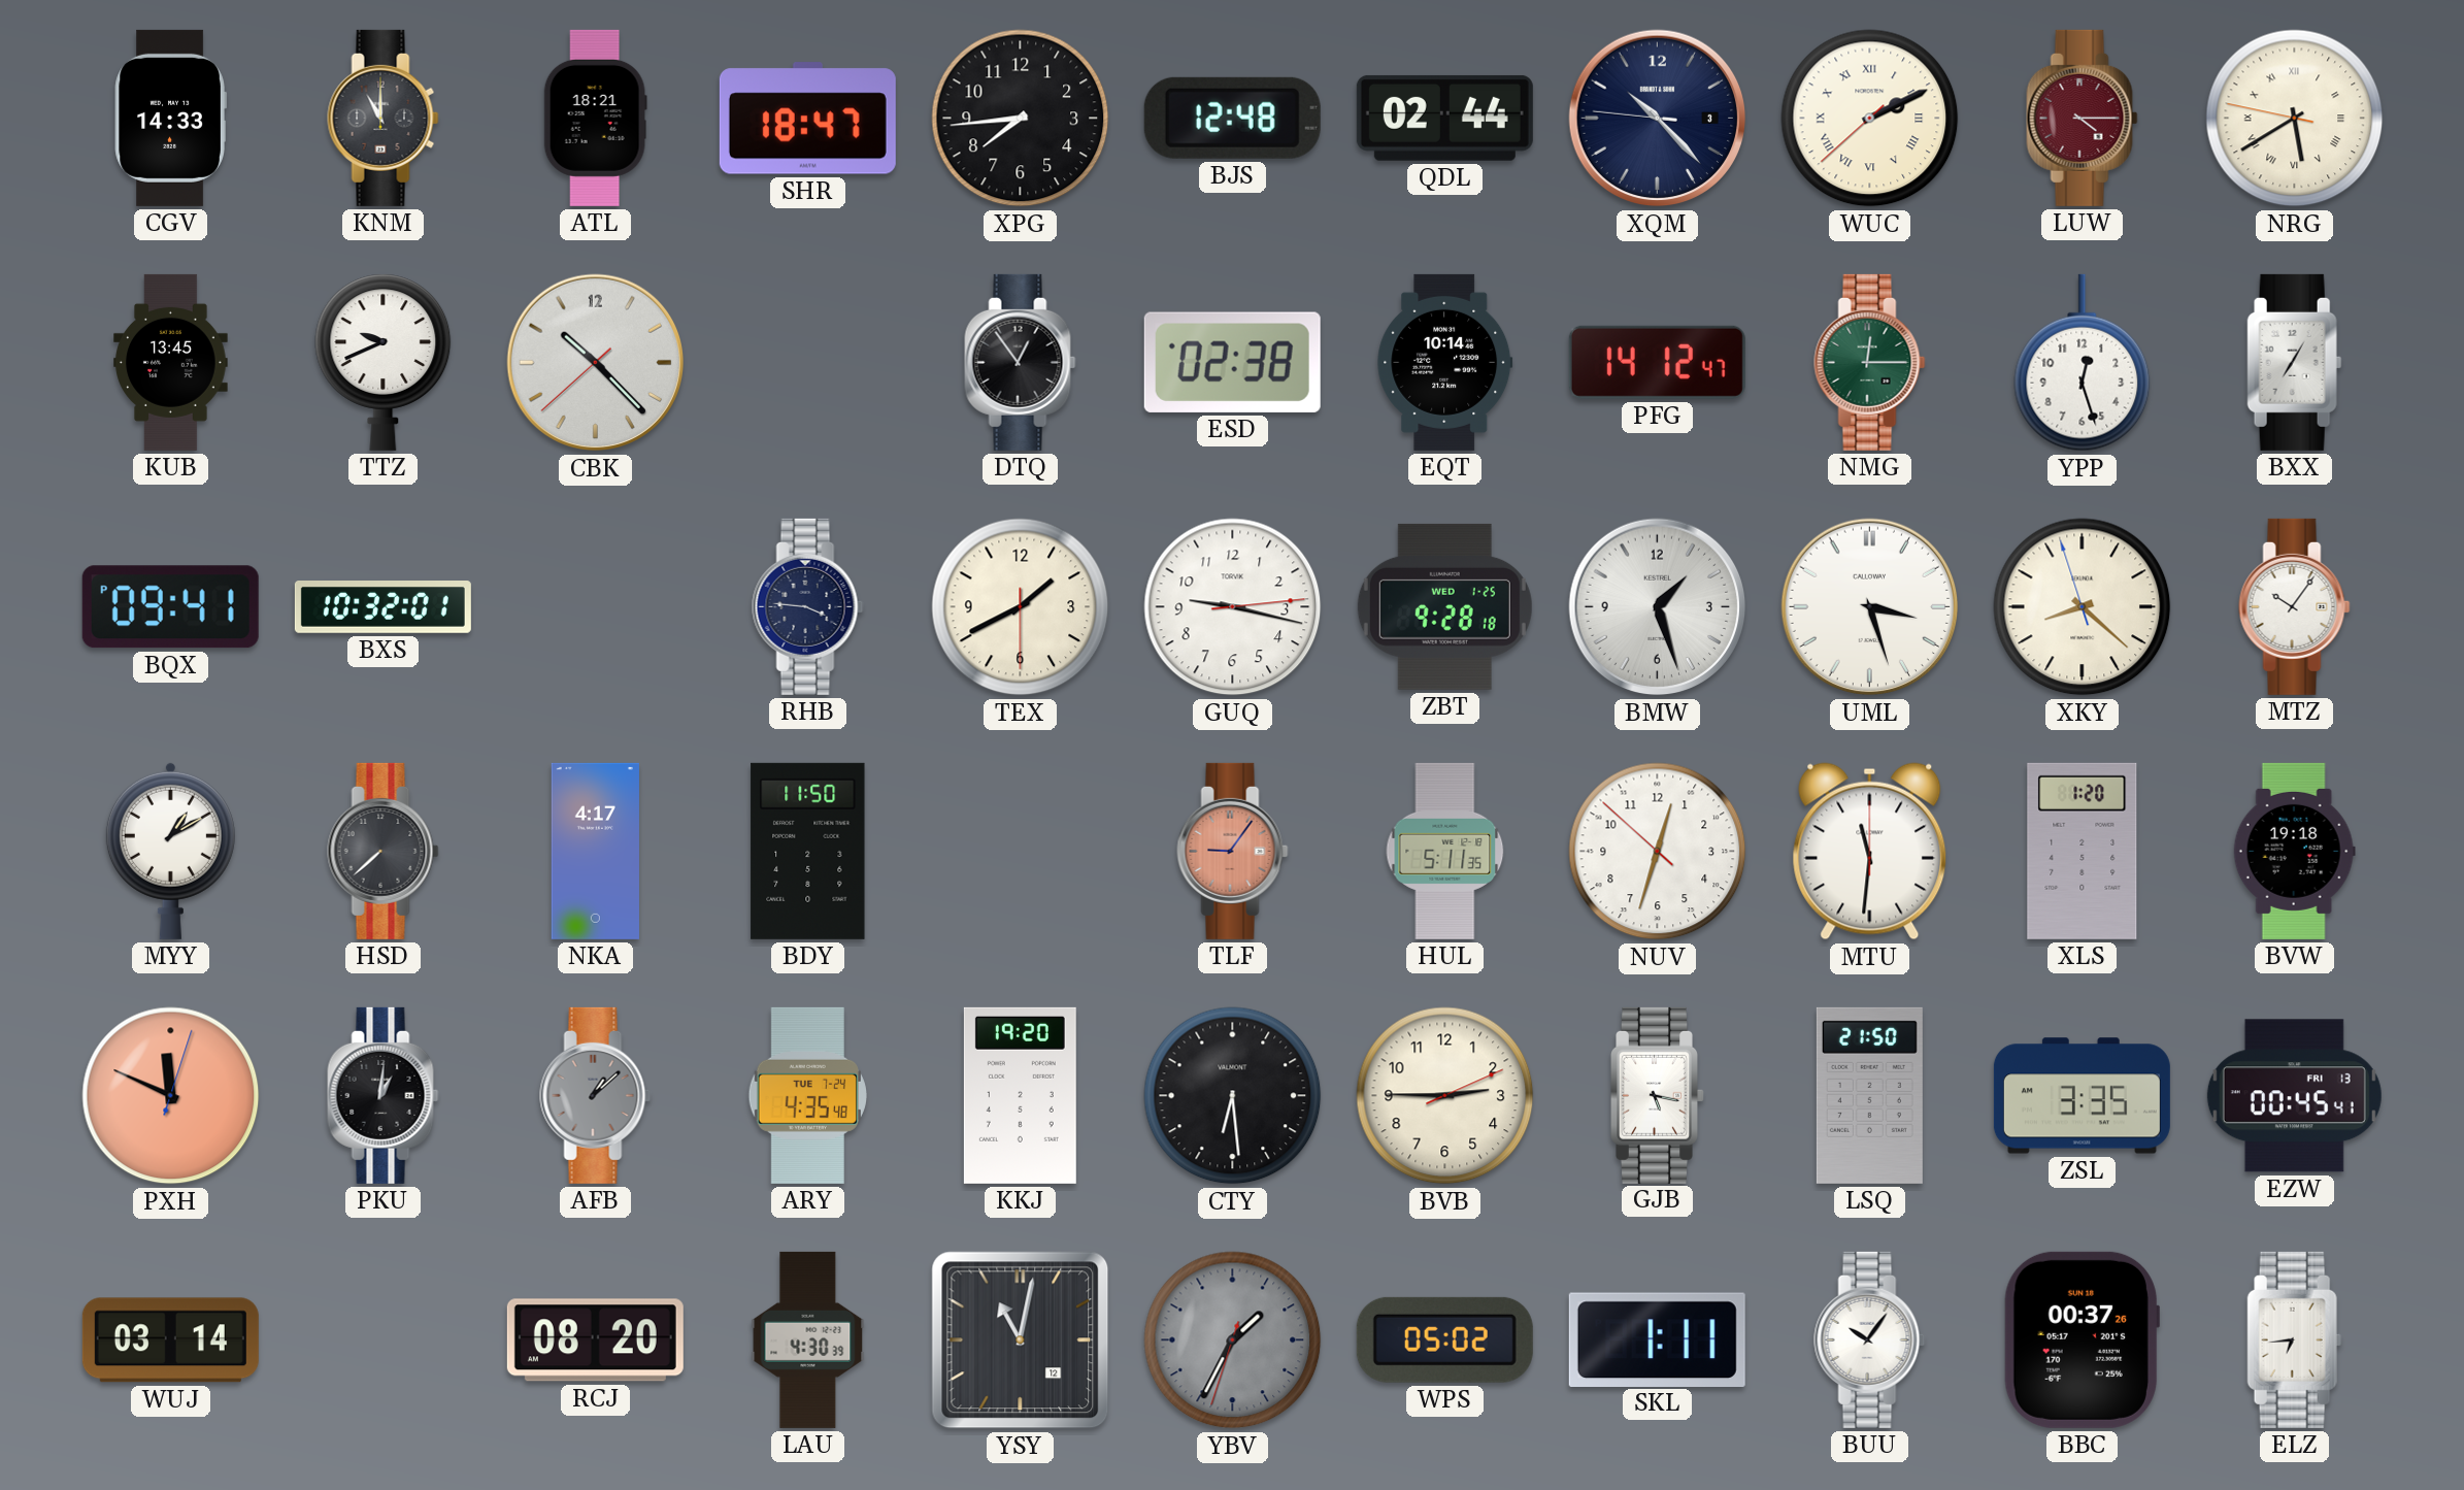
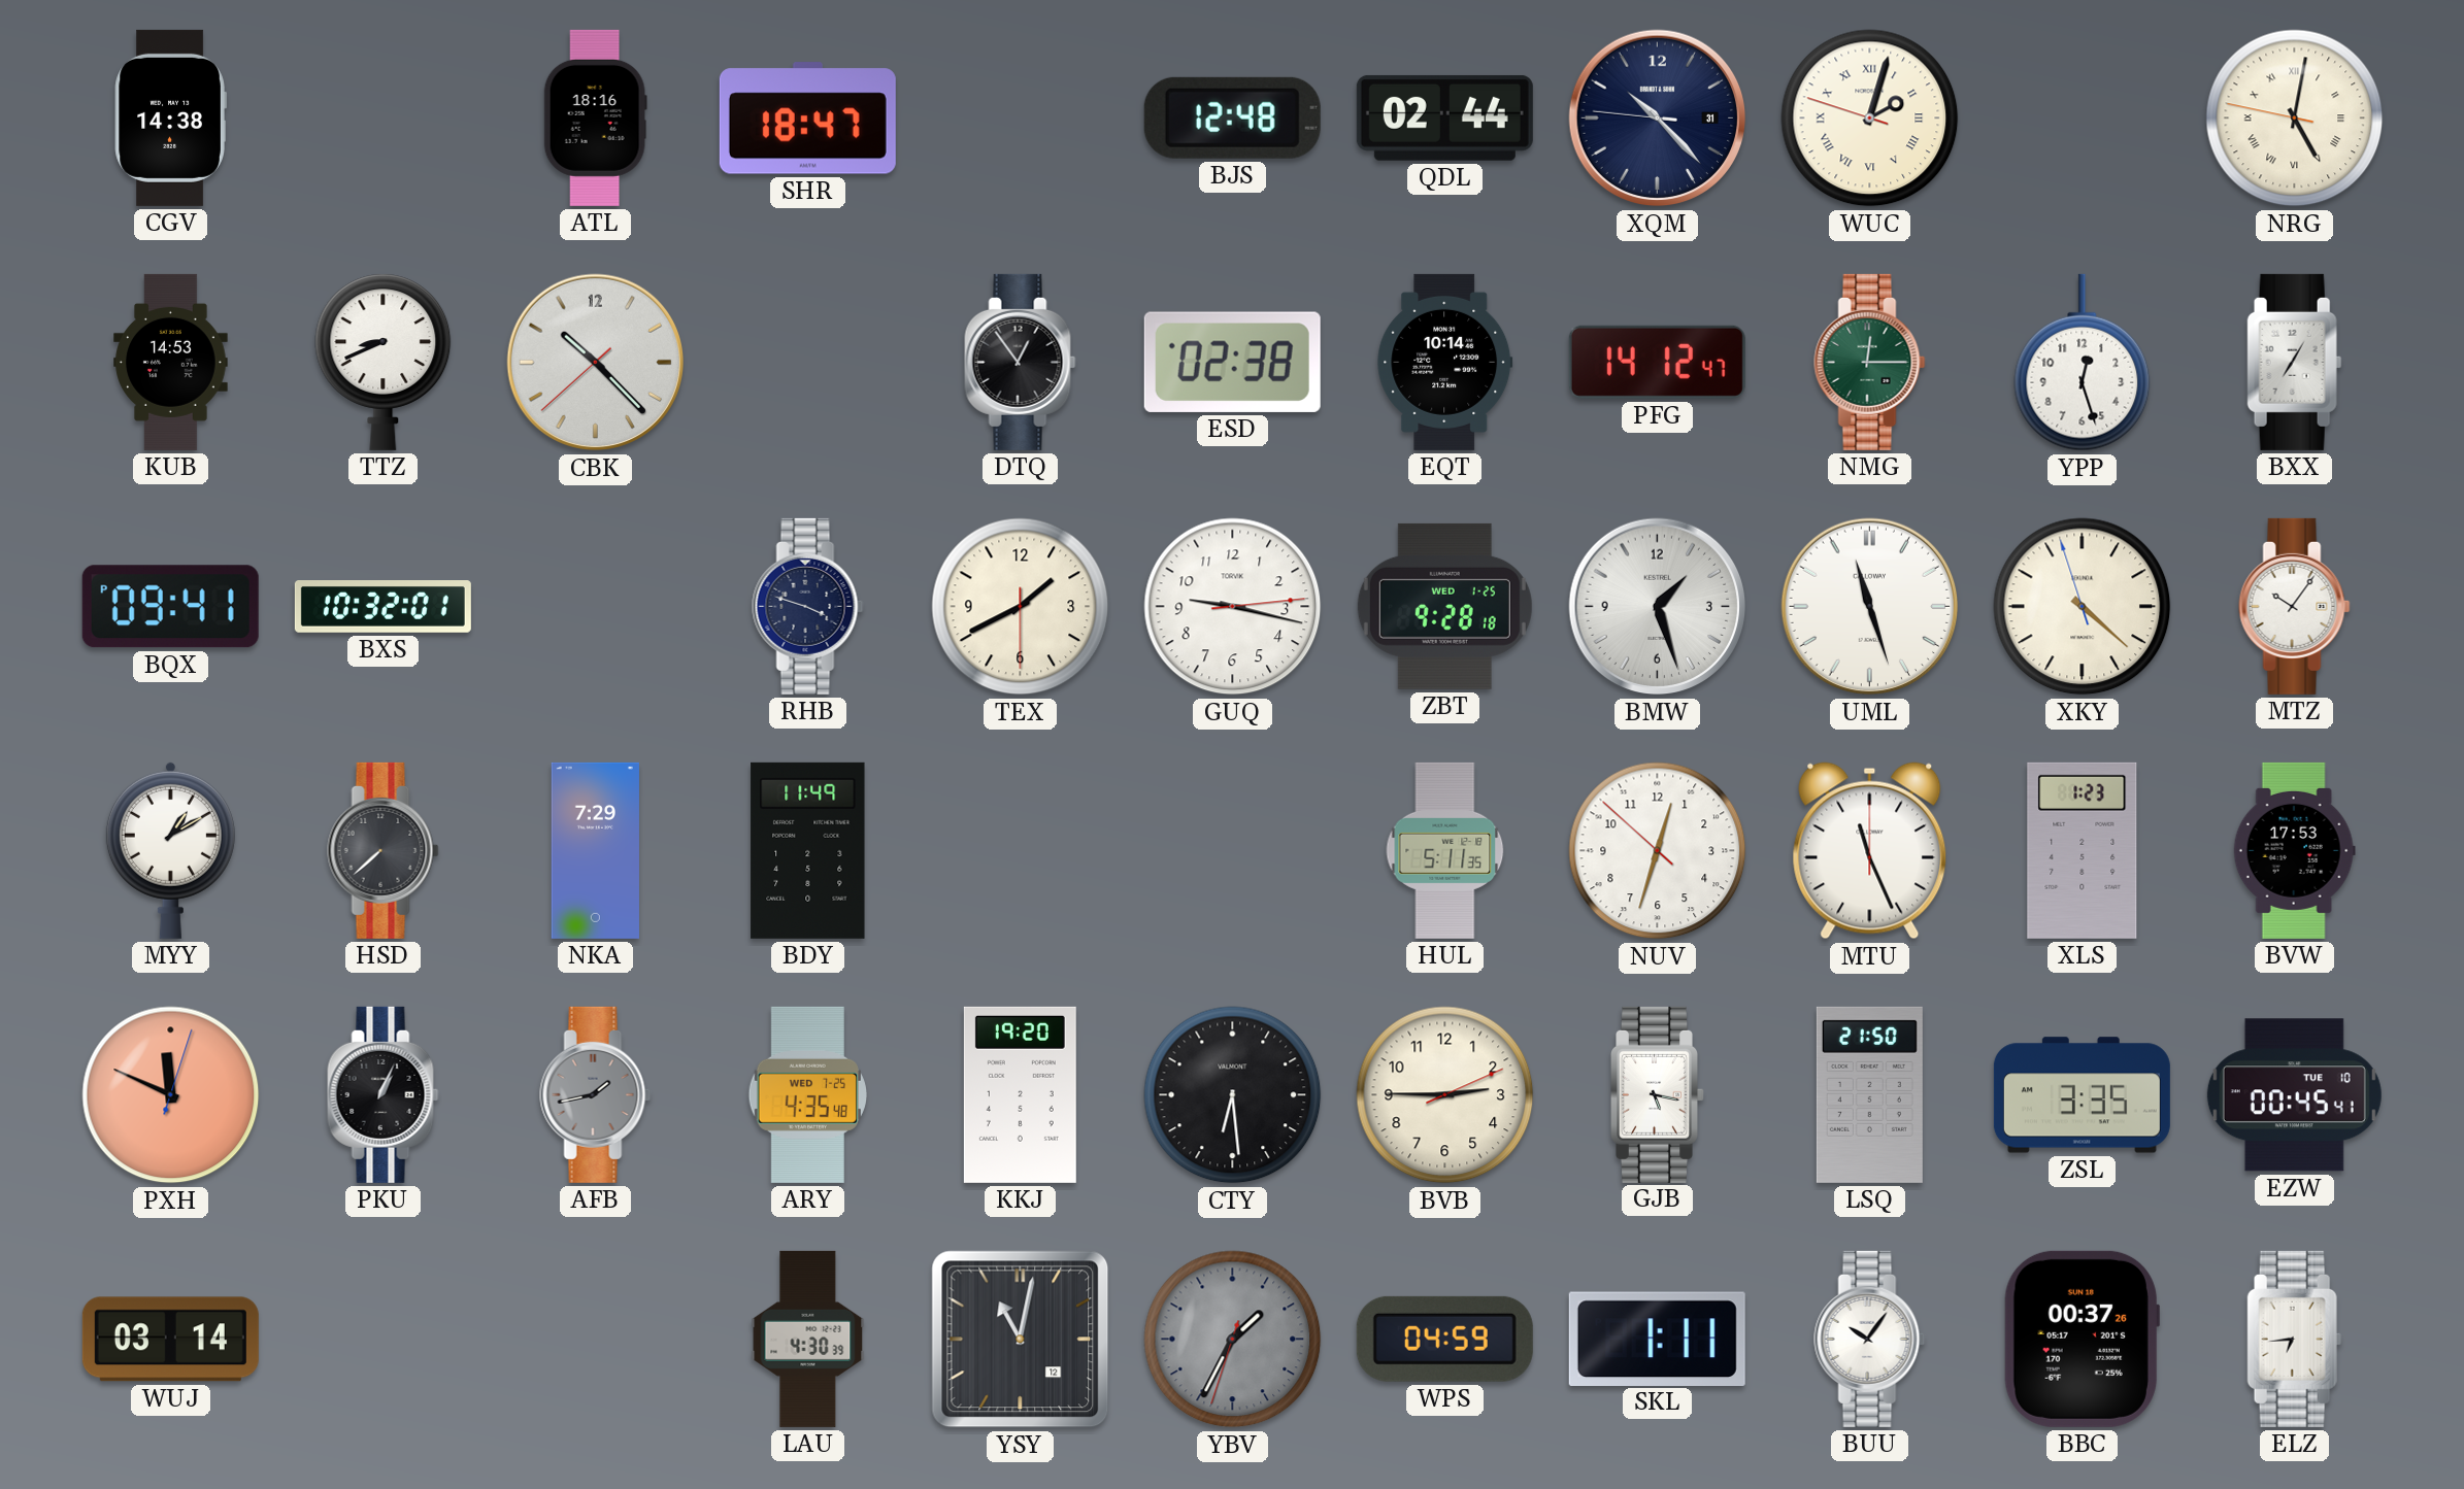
CGV: 14:33 -> 14:38 (170, 117)
KNM: 11:00 -> none (384, 118)
ATL: 18:21 -> 18:16 (595, 117)
XPG: 7:44 -> none (1021, 119)
XQM date: 3 -> 31 (1658, 119)
WUC: 2:10 -> 2:02 (1870, 119)
LUW: 4:15 -> none (2083, 118)
NRG: 5:39 -> 5:01 (2295, 119)
KUB: 13:45 -> 14:53 (171, 362)
TTZ: 9:41 -> 8:41 (384, 362)
RHB: 3:46 -> 3:48 (808, 606)
UML: 3:27 -> 11:27 (1870, 607)
XKY: 8:21 -> 4:21 (2083, 607)
NKA: 4:17 -> 7:29 (595, 850)
BDY: 11:50 -> 11:49 (808, 850)
TLF: 9:06 -> none (1233, 851)
MTU: 11:31 -> 11:26 (1870, 851)
XLS: 1:20 -> 1:23 (2083, 850)
BVW: 19:18 -> 17:53 (2294, 850)
PKU: 1:01 -> 1:04 (384, 1094)
AFB: 1:08 -> 1:43 (596, 1094)
ARY date: TUE 7-24 -> WED 7-25 (807, 1094)
EZW date: FRI 13 -> TUE 10 (2294, 1095)
RCJ: 08:20 -> none (595, 1340)
WPS: 05:02 -> 04:59 (1444, 1339)
